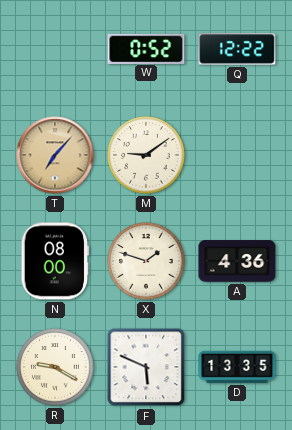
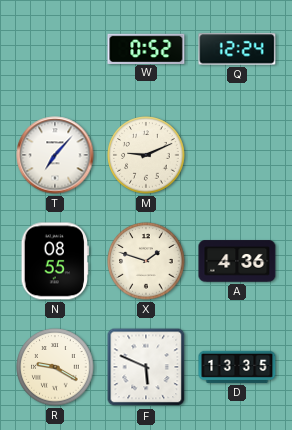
Q: 12:22 -> 12:24 (237, 49)
T dial: champagne -> white (55, 155)
M: 9:09 -> 9:11 (146, 155)
N: 08:00 -> 08:55 (54, 261)
